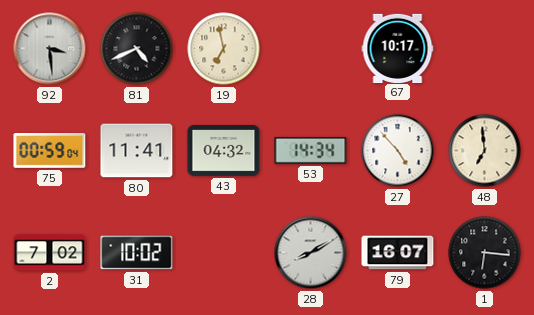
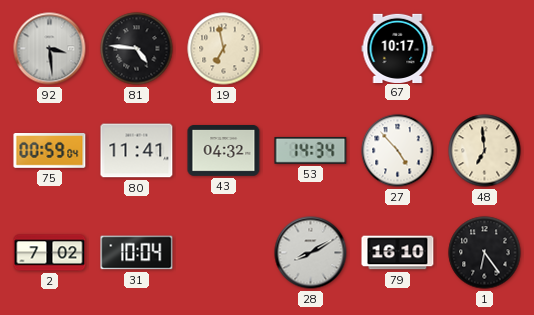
81: 4:41 -> 4:46 (137, 49)
31: 10:02 -> 10:04 (137, 253)
79: 16:07 -> 16:10 (398, 253)
1: 6:16 -> 6:24 (485, 253)
